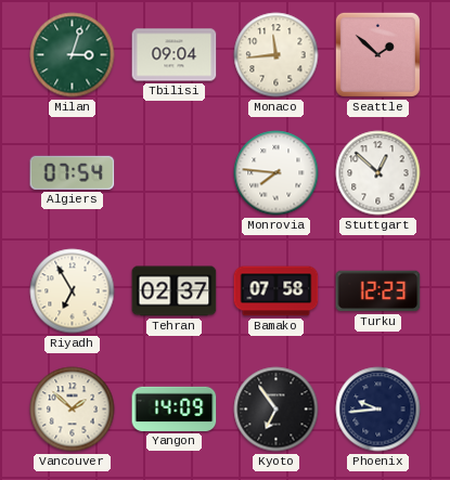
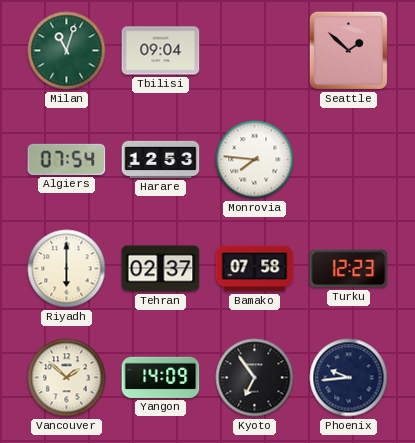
Milan: 3:03 -> 11:03 (67, 51)
Monaco: 11:44 -> none (277, 55)
Harare: none -> 12:53 (161, 159)
Stuttgart: 12:52 -> none (378, 173)
Riyadh: 6:55 -> 6:00 (67, 269)
